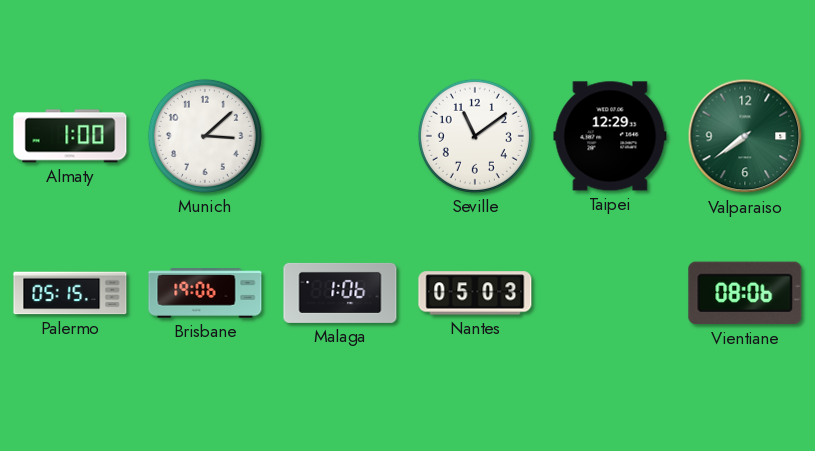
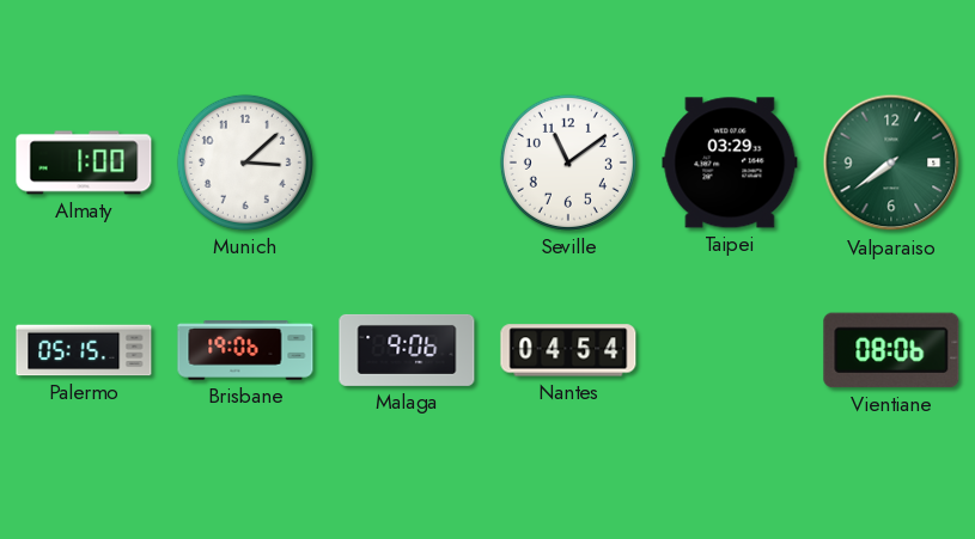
Taipei: 12:29 -> 03:29 (730, 163)
Malaga: 1:06 -> 9:06 (407, 350)
Nantes: 05:03 -> 04:54 (568, 350)
